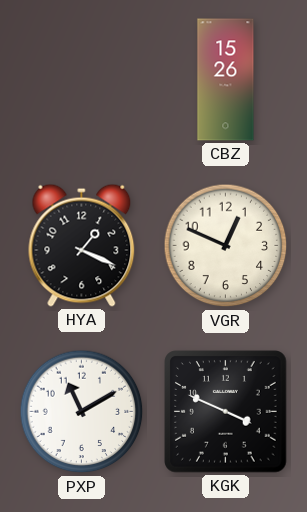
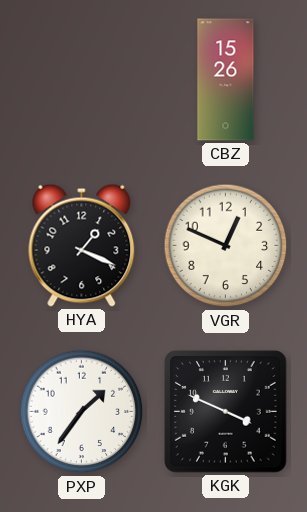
PXP: 11:10 -> 1:36 (82, 412)
